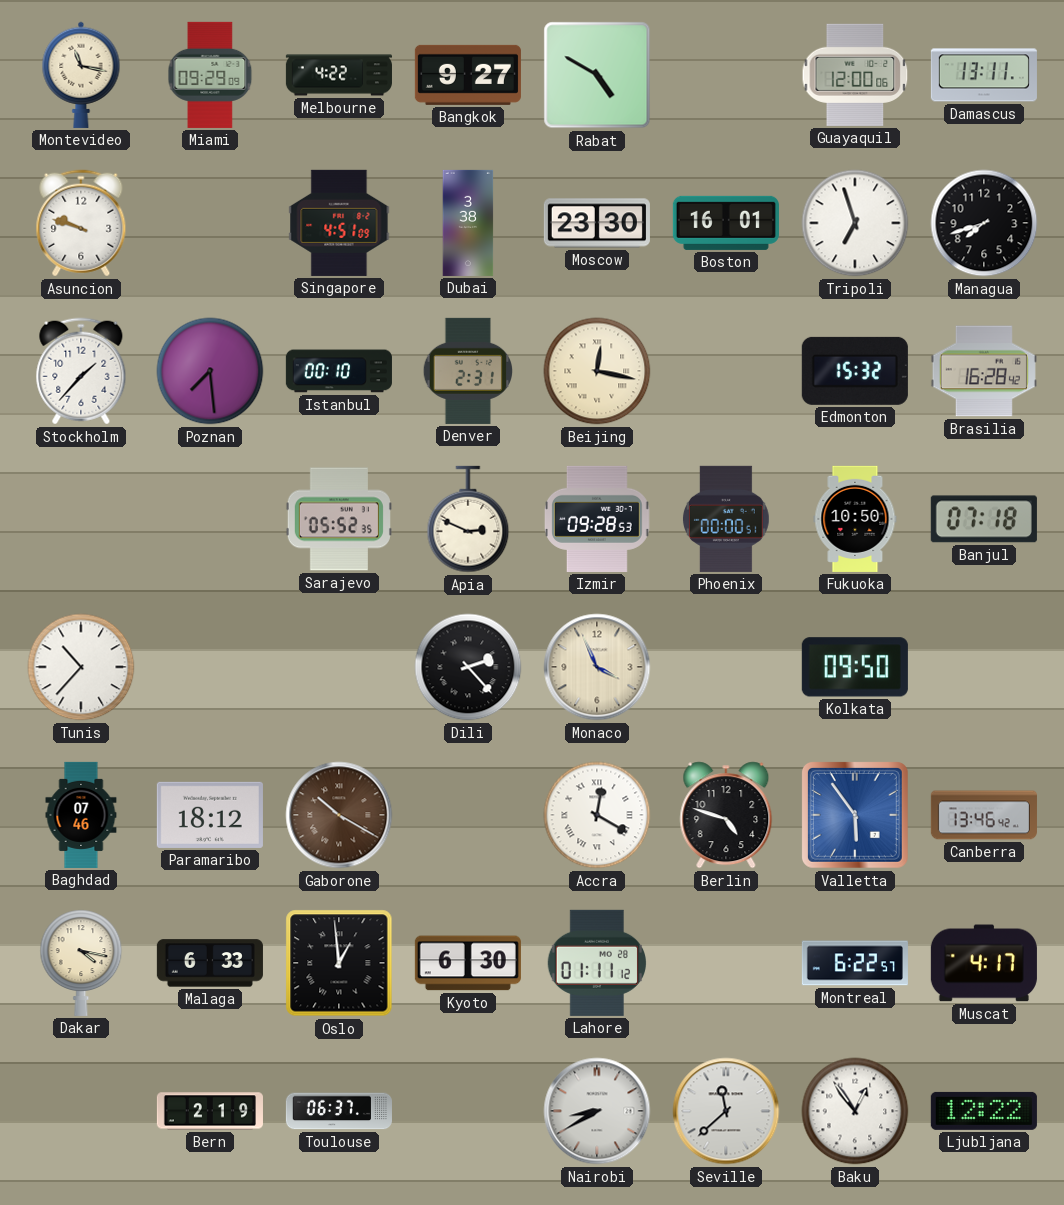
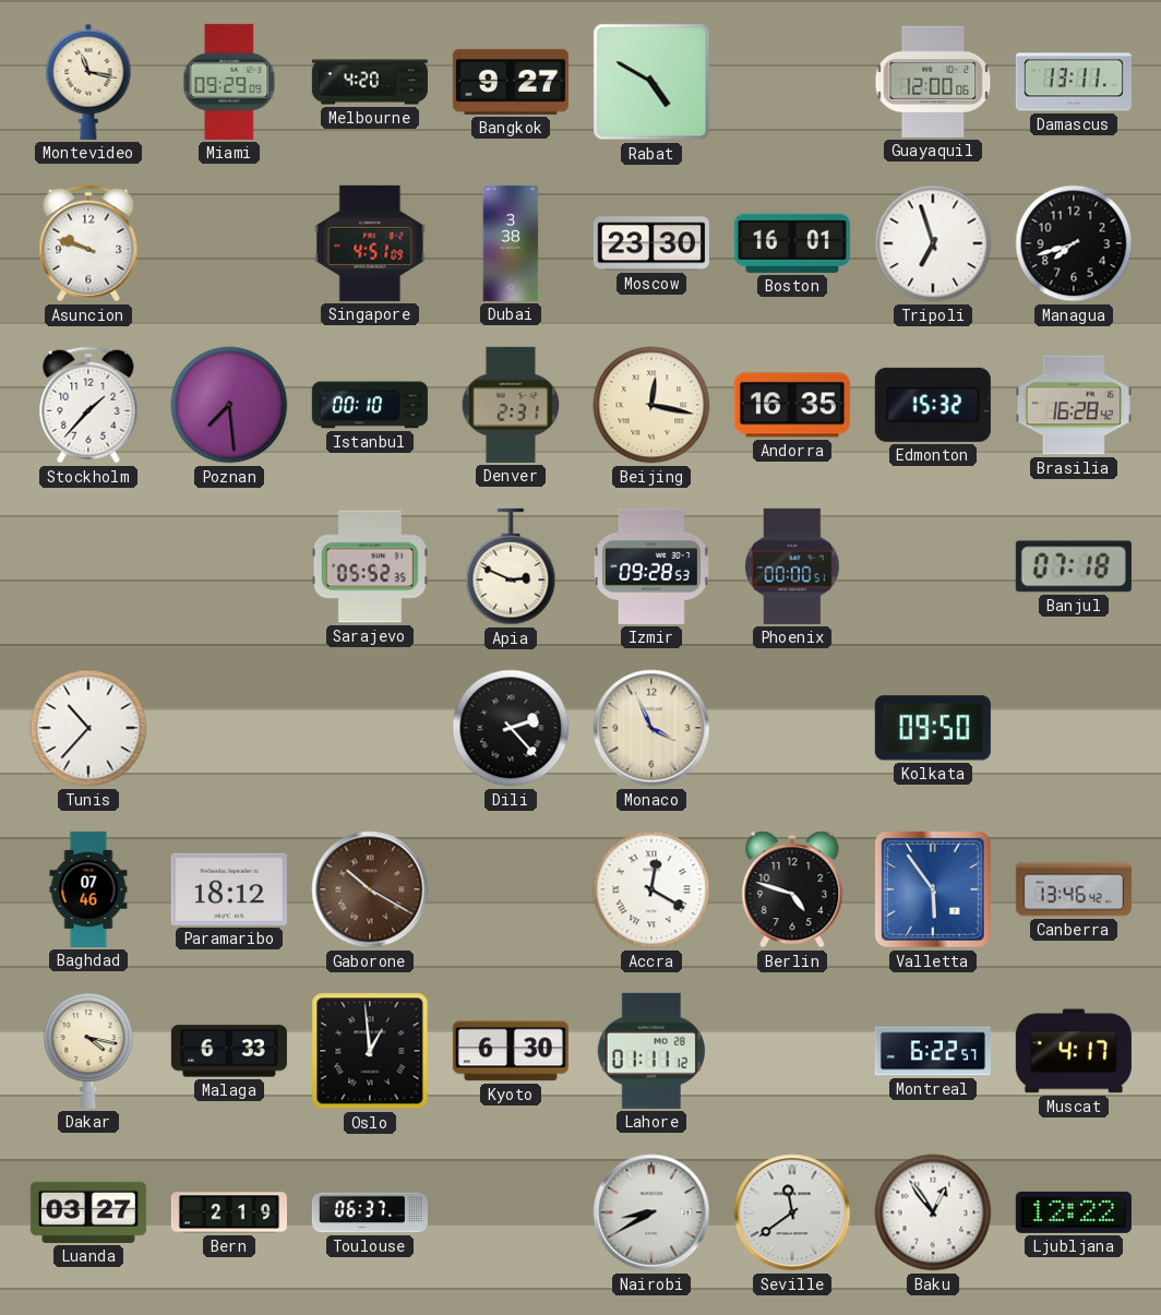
Melbourne: 4:22 -> 4:20 (370, 82)
Andorra: none -> 16:35 (792, 405)
Fukuoka: 10:50 -> none (855, 519)
Luanda: none -> 03:27 (88, 1212)
Seville: 11:38 -> 11:39 (792, 1212)
